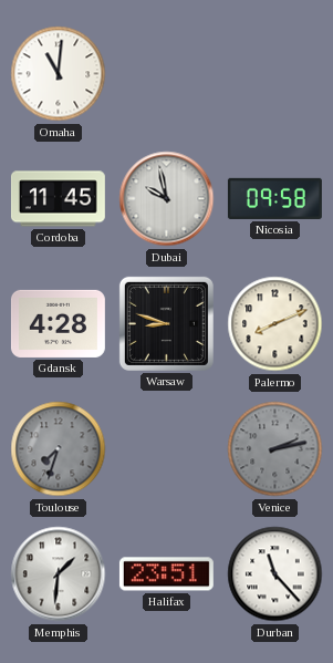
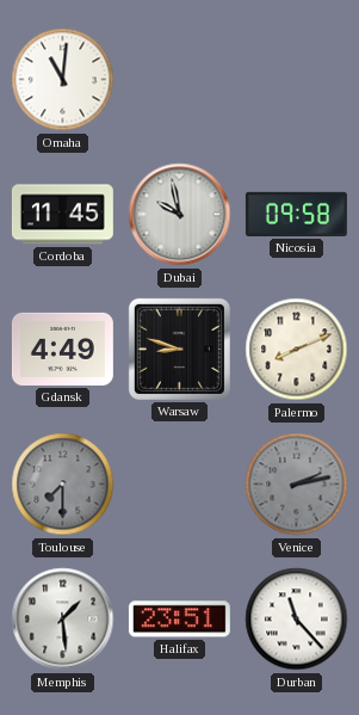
Gdansk: 4:28 -> 4:49 (62, 349)
Toulouse: 7:33 -> 7:30 (63, 485)
Memphis: 1:31 -> 1:29 (63, 620)
